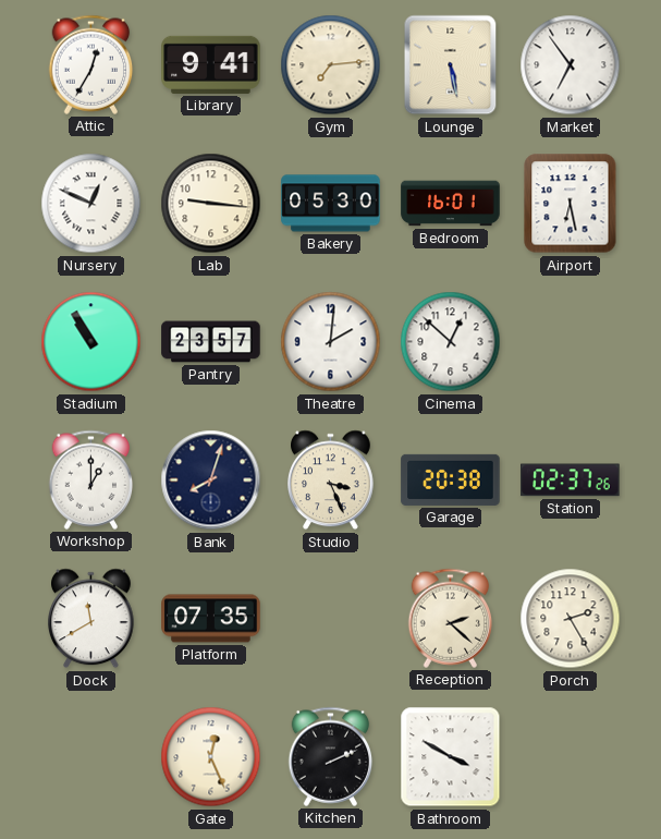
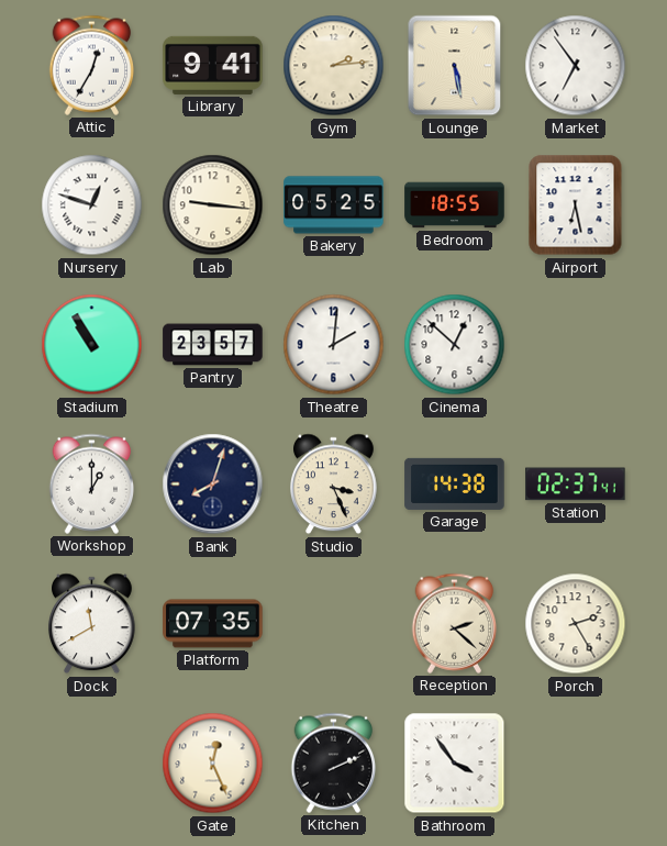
Gym: 7:14 -> 2:14 (334, 66)
Nursery: 12:49 -> 12:48 (92, 205)
Bakery: 05:30 -> 05:25 (334, 205)
Bedroom: 16:01 -> 18:55 (455, 205)
Garage: 20:38 -> 14:38 (455, 483)
Station: 02:37:26 -> 02:37:41 (576, 485)
Bathroom: 3:50 -> 3:54 (455, 764)
